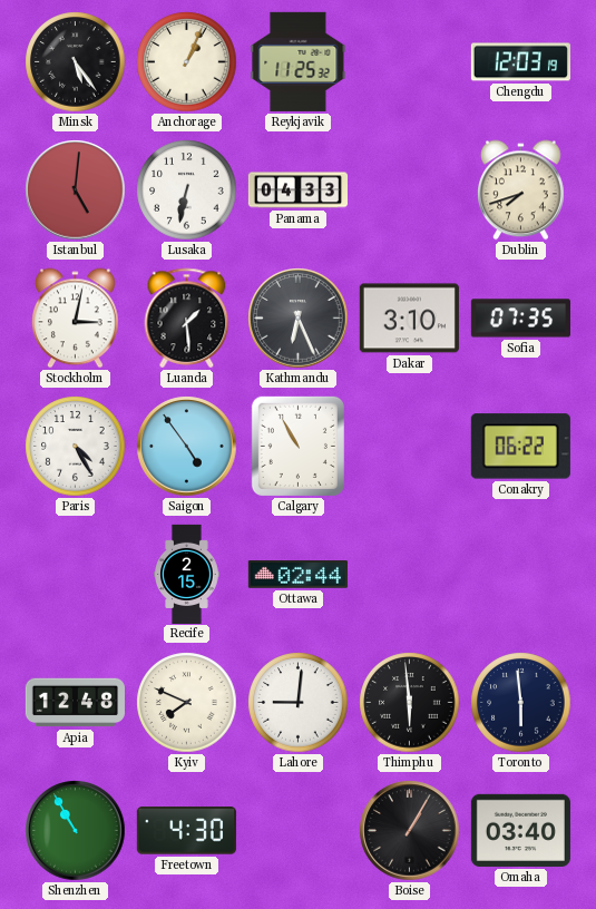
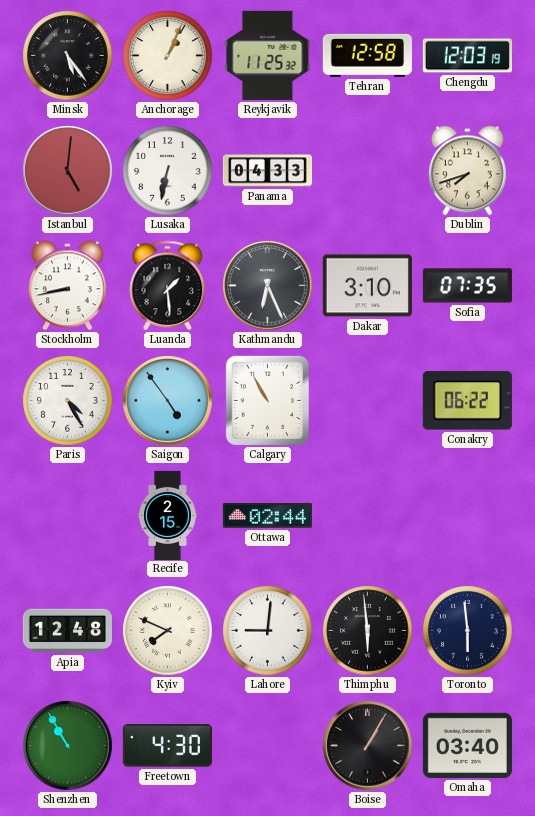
Tehran: none -> 12:58 (367, 55)
Stockholm: 3:02 -> 8:43 (68, 286)
